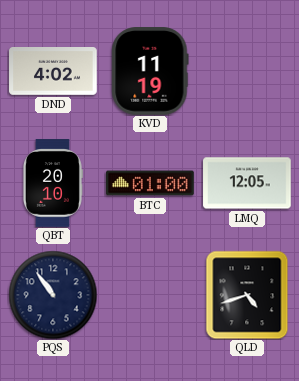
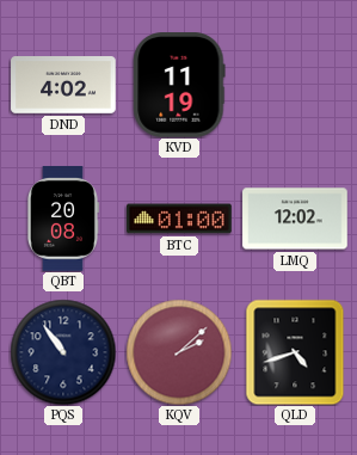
QBT: 20:10 -> 20:08 (62, 219)
LMQ: 12:05 -> 12:02 (295, 219)
KQV: none -> 2:08 (179, 352)
